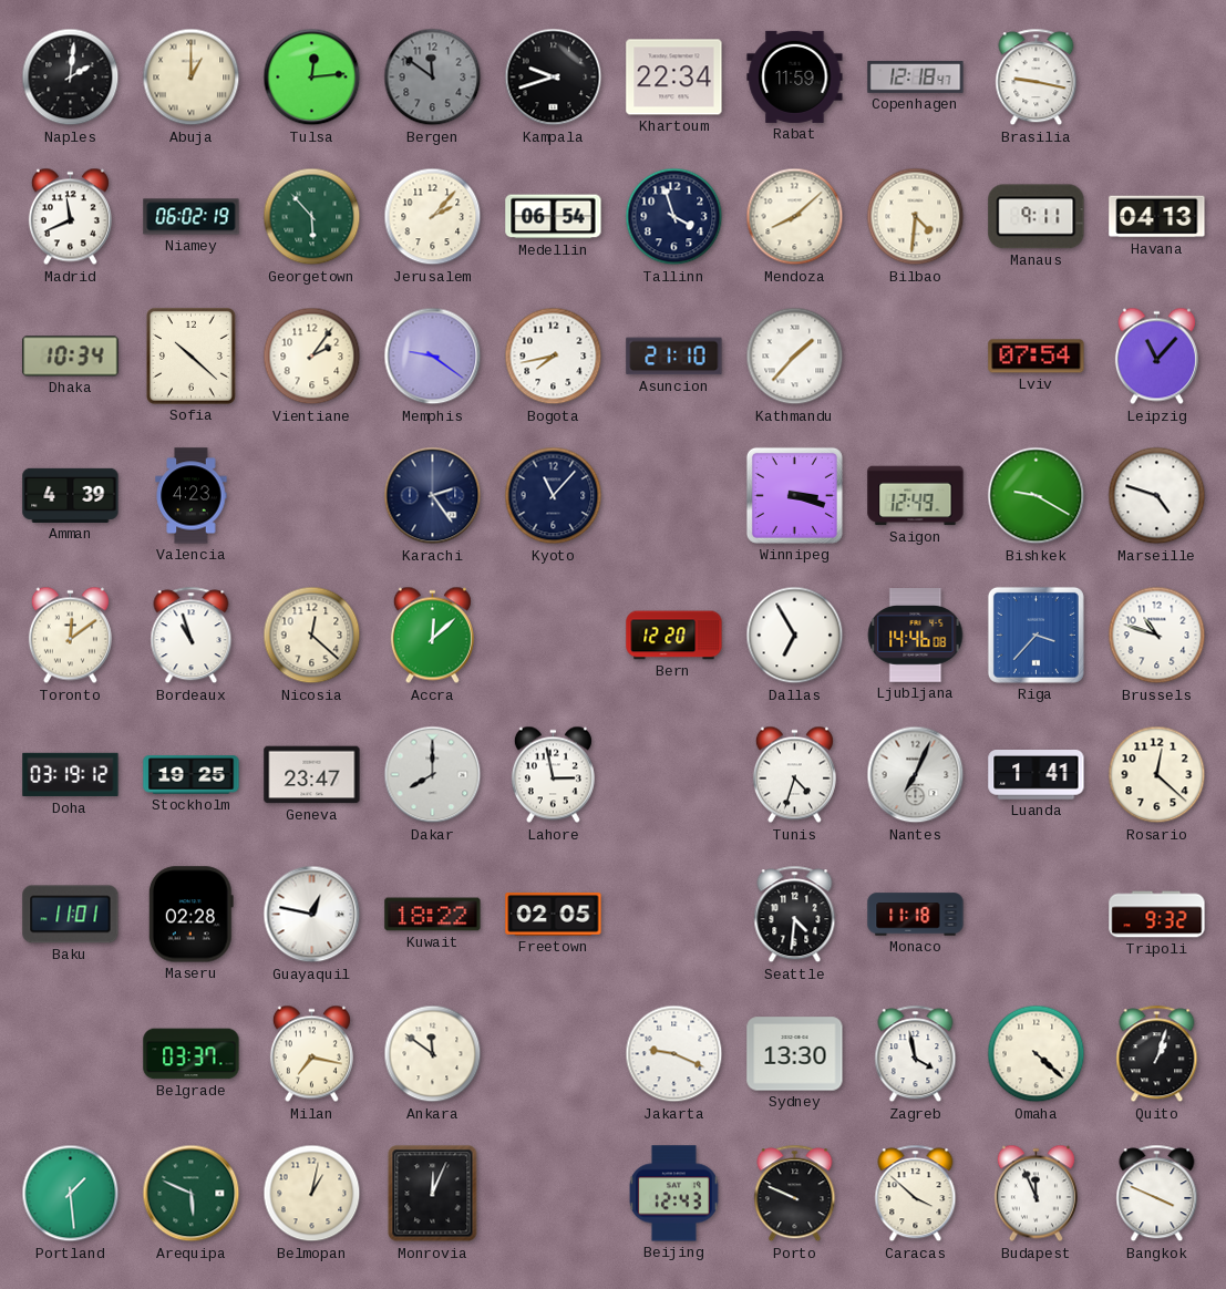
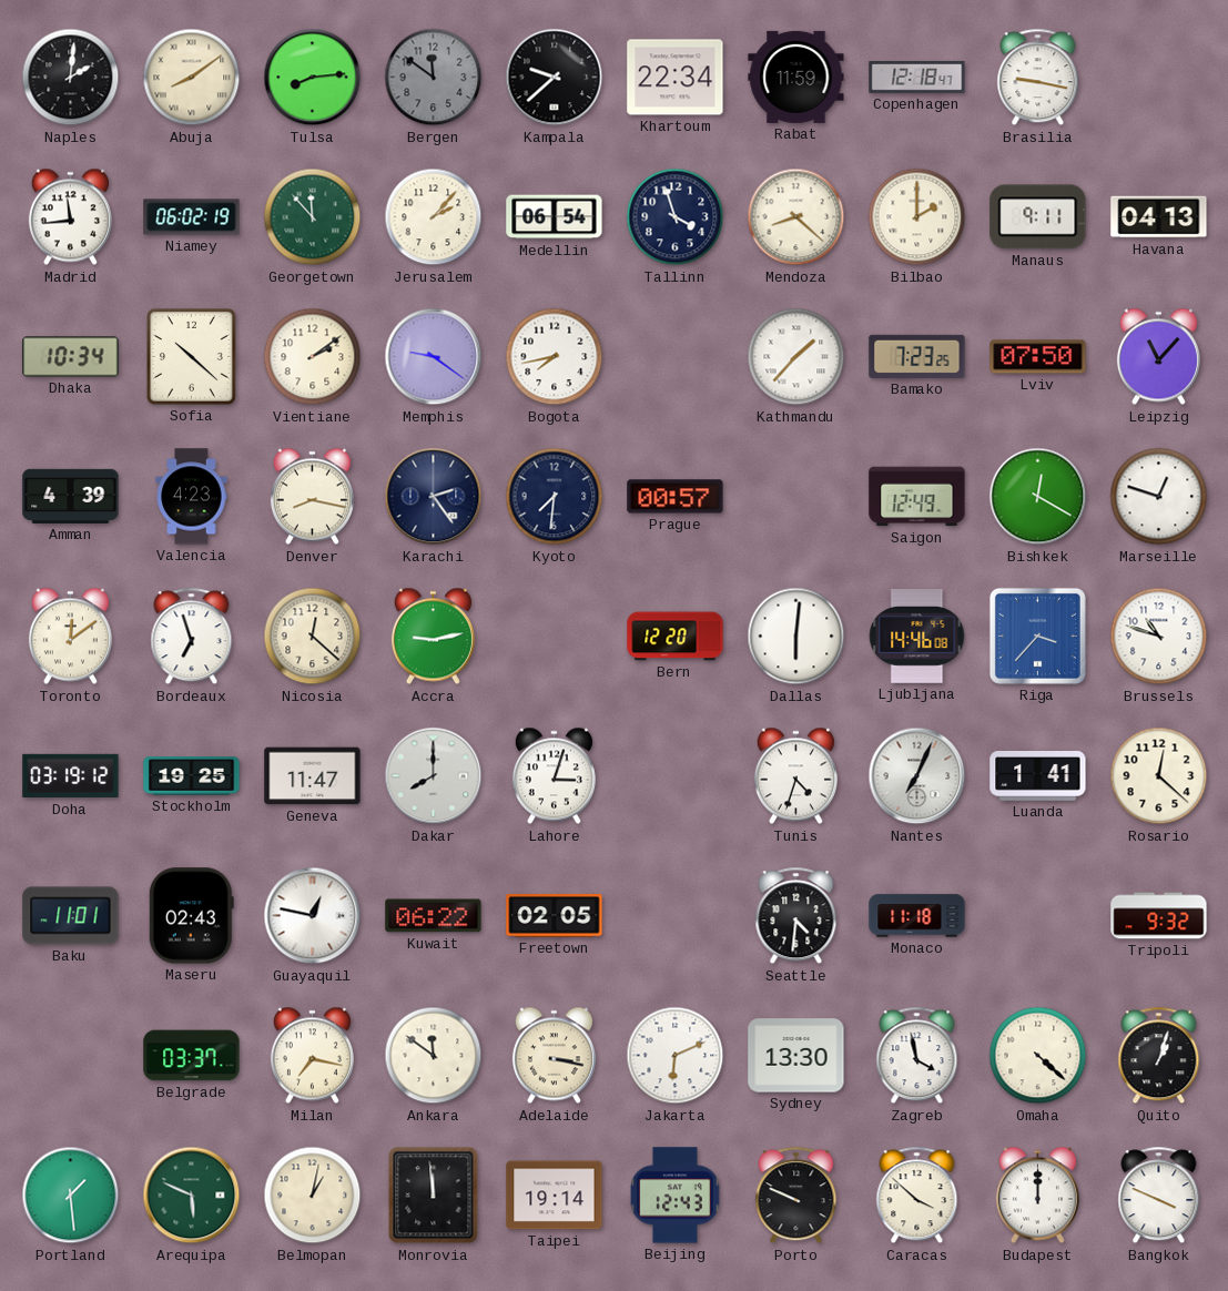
Abuja: 1:00 -> 8:09 (192, 78)
Tulsa: 12:14 -> 8:14 (313, 78)
Kampala: 9:42 -> 9:38 (555, 78)
Madrid: 11:41 -> 11:44 (70, 217)
Georgetown: 5:53 -> 11:53 (313, 217)
Mendoza: 8:08 -> 8:22 (796, 217)
Bilbao: 4:31 -> 2:00 (917, 217)
Vientiane: 2:06 -> 2:09 (313, 357)
Asuncion: 21:10 -> none (674, 357)
Bamako: none -> 7:23 (917, 356)
Lviv: 07:54 -> 07:50 (1038, 357)
Denver: none -> 8:17 (312, 497)
Kyoto: 11:07 -> 7:31 (555, 497)
Prague: none -> 00:57 (676, 497)
Winnipeg: 3:18 -> none (794, 495)
Bishkek: 9:20 -> 12:20 (1038, 497)
Marseille: 4:48 -> 12:48 (1159, 497)
Bordeaux: 10:57 -> 6:57 (192, 637)
Accra: 12:08 -> 9:13 (433, 637)
Dallas: 6:55 -> 6:01 (796, 637)
Geneva: 23:47 -> 11:47 (313, 776)
Lahore: 2:58 -> 3:03 (554, 776)
Maseru: 02:28 -> 02:43 (191, 916)
Kuwait: 18:22 -> 06:22 (434, 916)
Adelaide: none -> 3:17 (554, 1056)
Jakarta: 9:19 -> 6:11 (676, 1056)
Monrovia: 12:04 -> 11:59 (434, 1196)
Taipei: none -> 19:14 (555, 1196)
Budapest: 11:56 -> 12:00 (1037, 1196)
